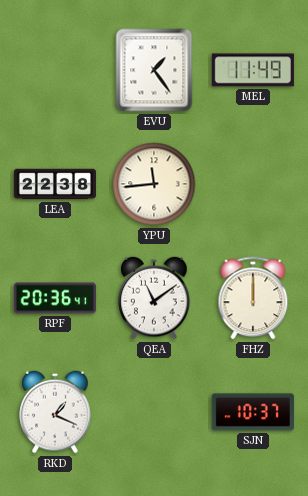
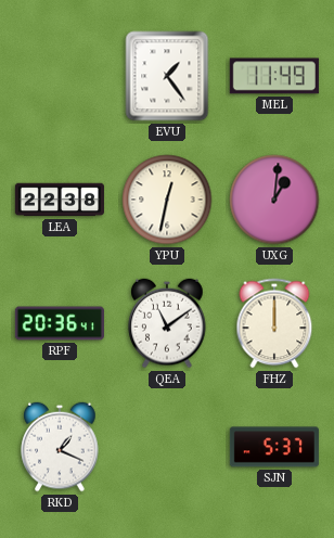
YPU: 11:44 -> 12:32 (167, 200)
UXG: none -> 1:01 (274, 200)
SJN: 10:37 -> 5:37 (274, 447)
